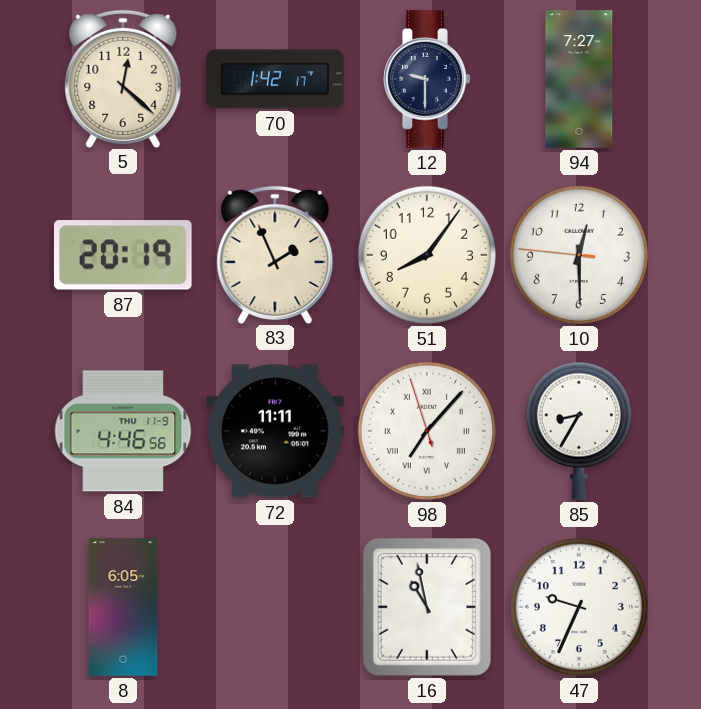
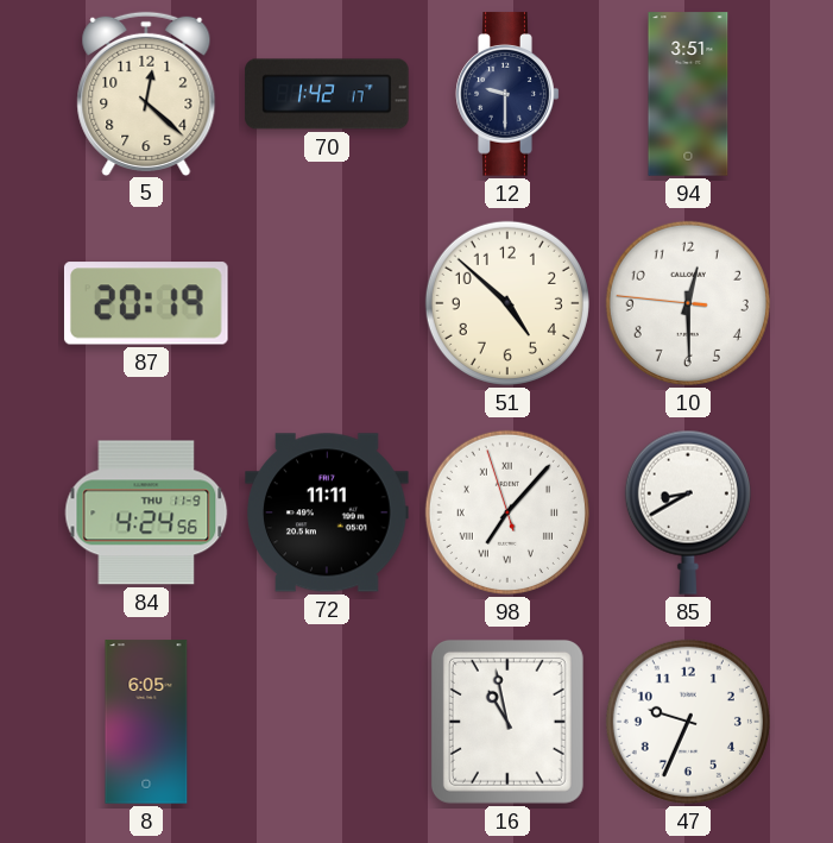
94: 7:27 -> 3:51 (688, 94)
83: 1:56 -> none (275, 254)
51: 8:06 -> 4:52 (507, 303)
84: 4:46 -> 4:24 (146, 512)
85: 8:35 -> 8:40 (688, 512)
